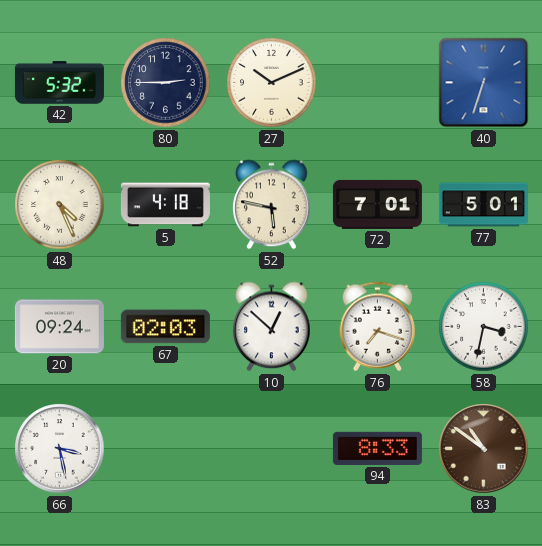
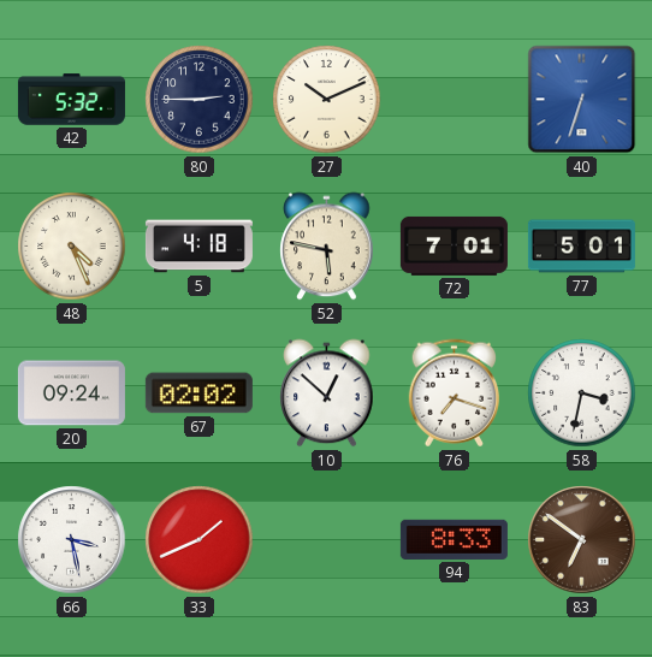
67: 02:03 -> 02:02 (198, 393)
33: none -> 1:41 (200, 540)
83: 10:51 -> 6:51 (582, 540)
